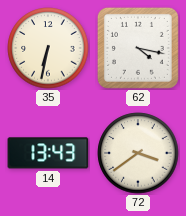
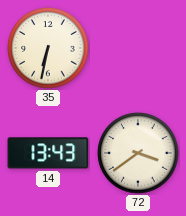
62: 4:17 -> none (138, 48)
